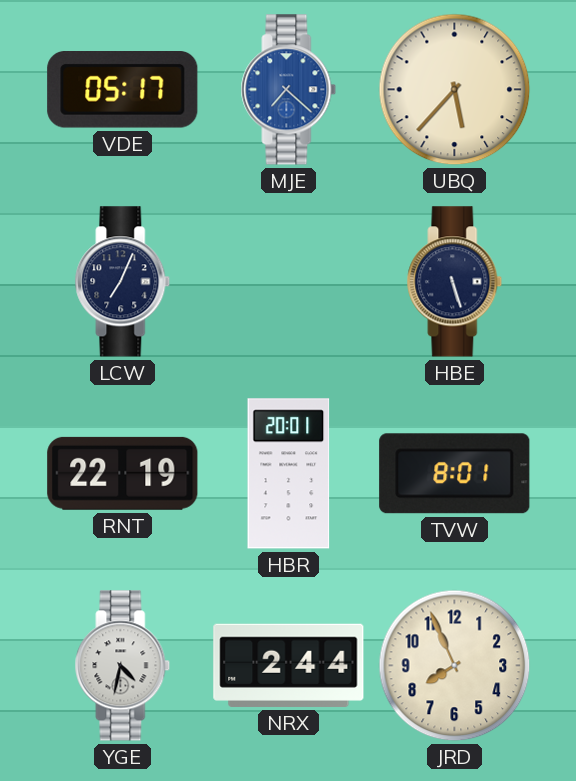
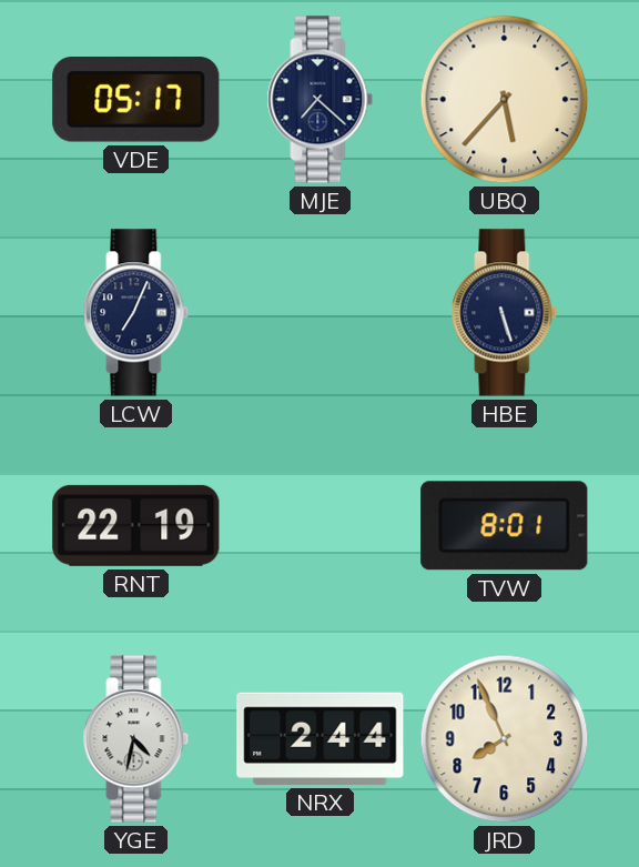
MJE dial: blue -> navy (321, 100)
HBR: 20:01 -> none (289, 474)
